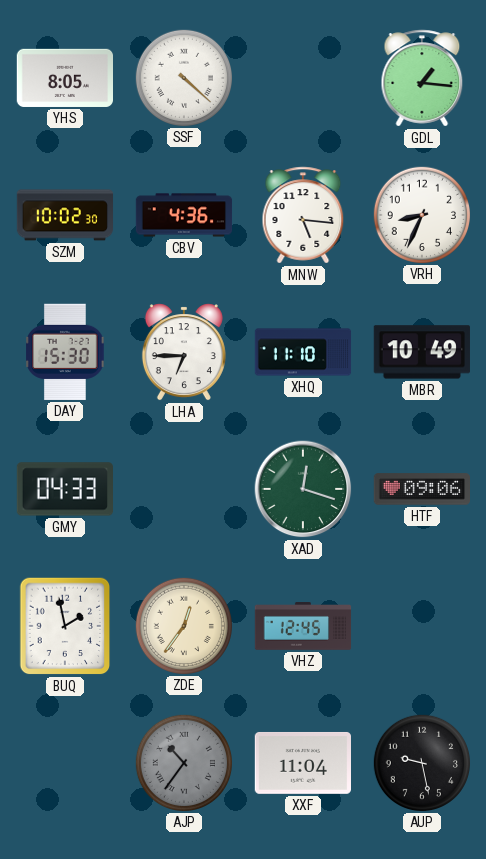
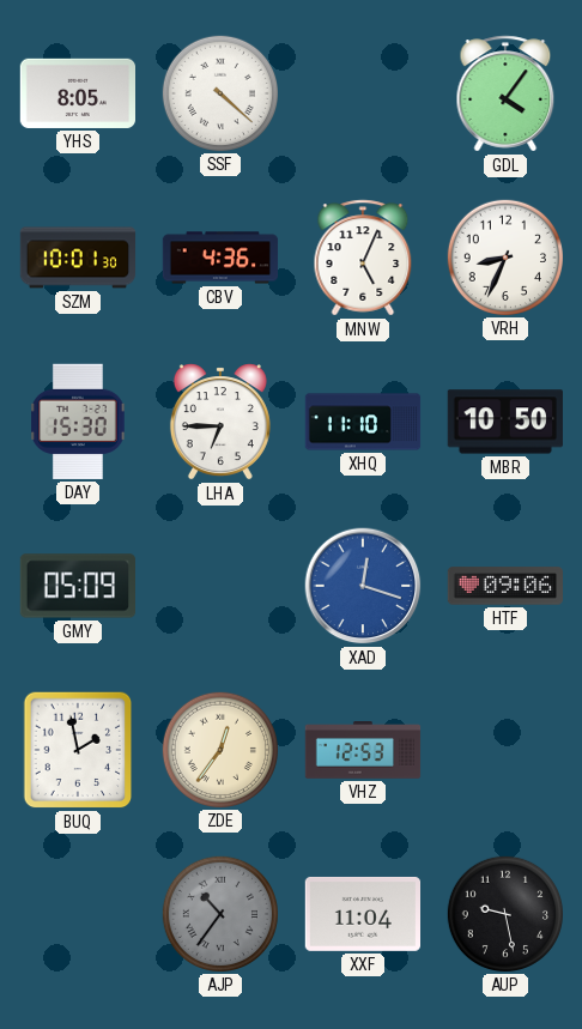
GDL: 1:16 -> 4:06 (505, 93)
SZM: 10:02 -> 10:01 (78, 258)
MNW: 5:16 -> 5:04 (363, 258)
MBR: 10:49 -> 10:50 (505, 422)
GMY: 04:33 -> 05:09 (77, 586)
XAD dial: green -> blue (363, 586)
VHZ: 12:45 -> 12:53 (363, 750)
